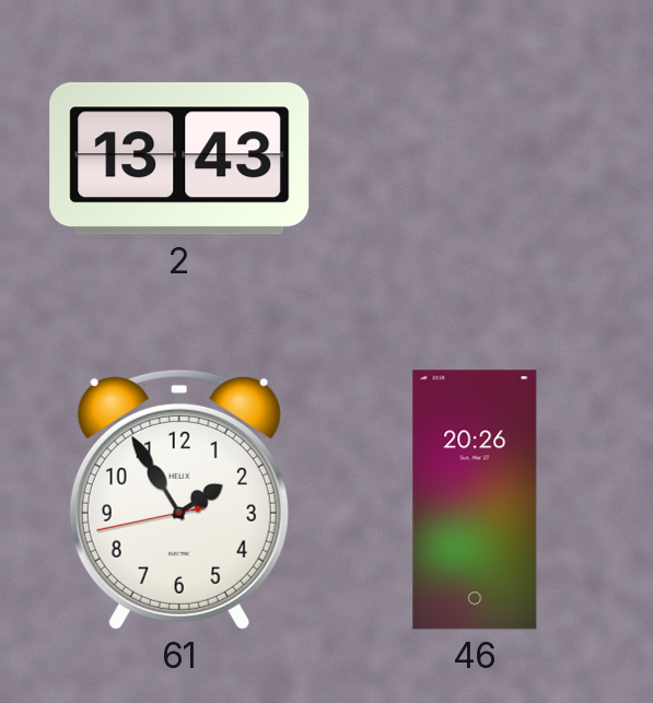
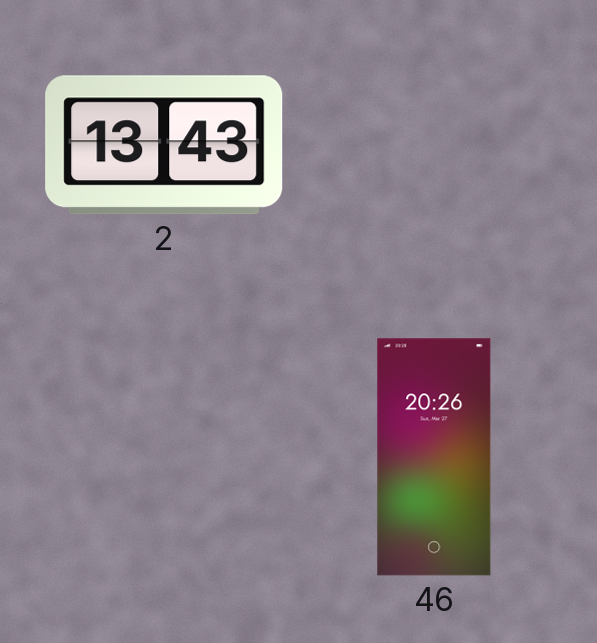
61: 1:54 -> none (179, 500)
